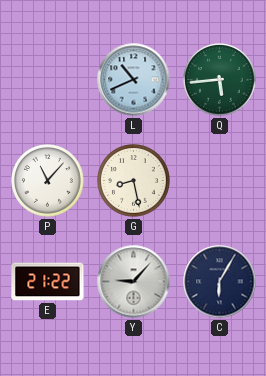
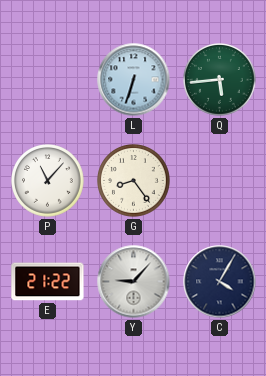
L: 10:41 -> 6:33 (134, 80)
G: 8:28 -> 8:24 (134, 181)
C: 6:05 -> 4:05 (220, 282)
